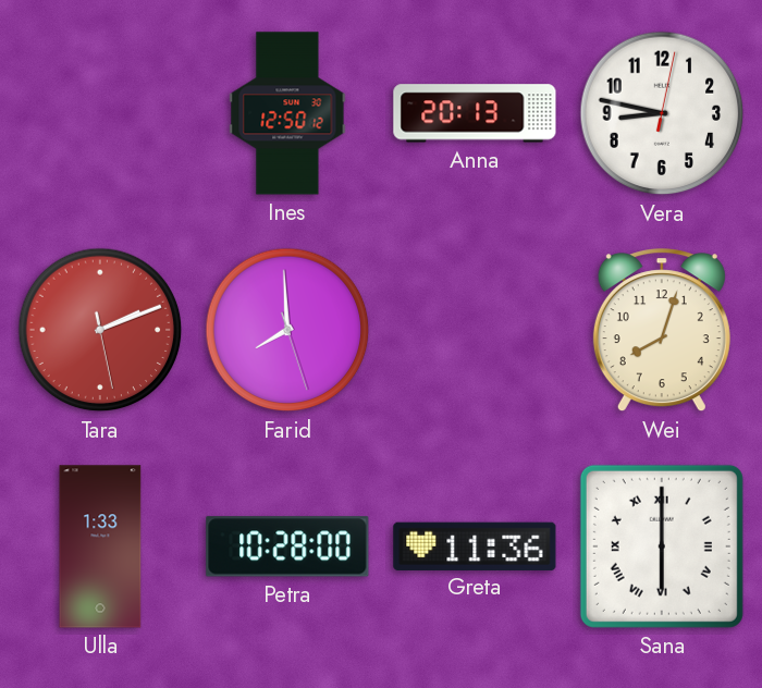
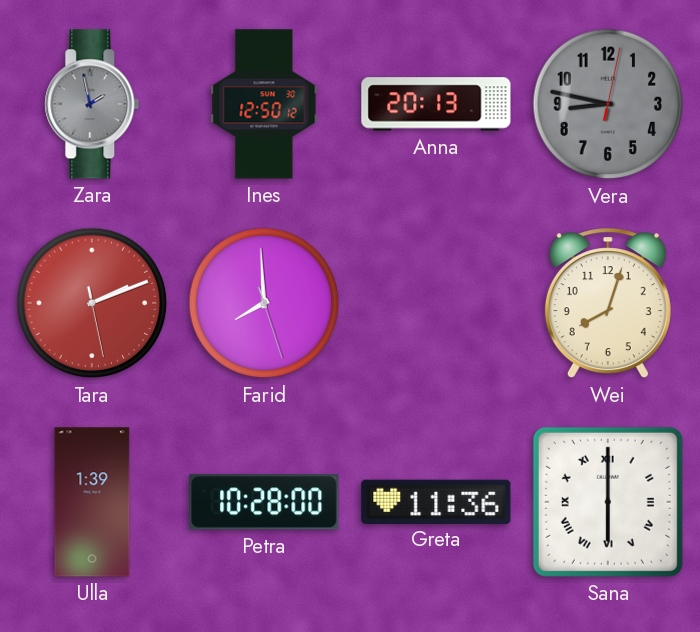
Zara: none -> 1:58 (92, 104)
Vera dial: white -> grey (608, 104)
Ulla: 1:33 -> 1:39 (92, 502)
